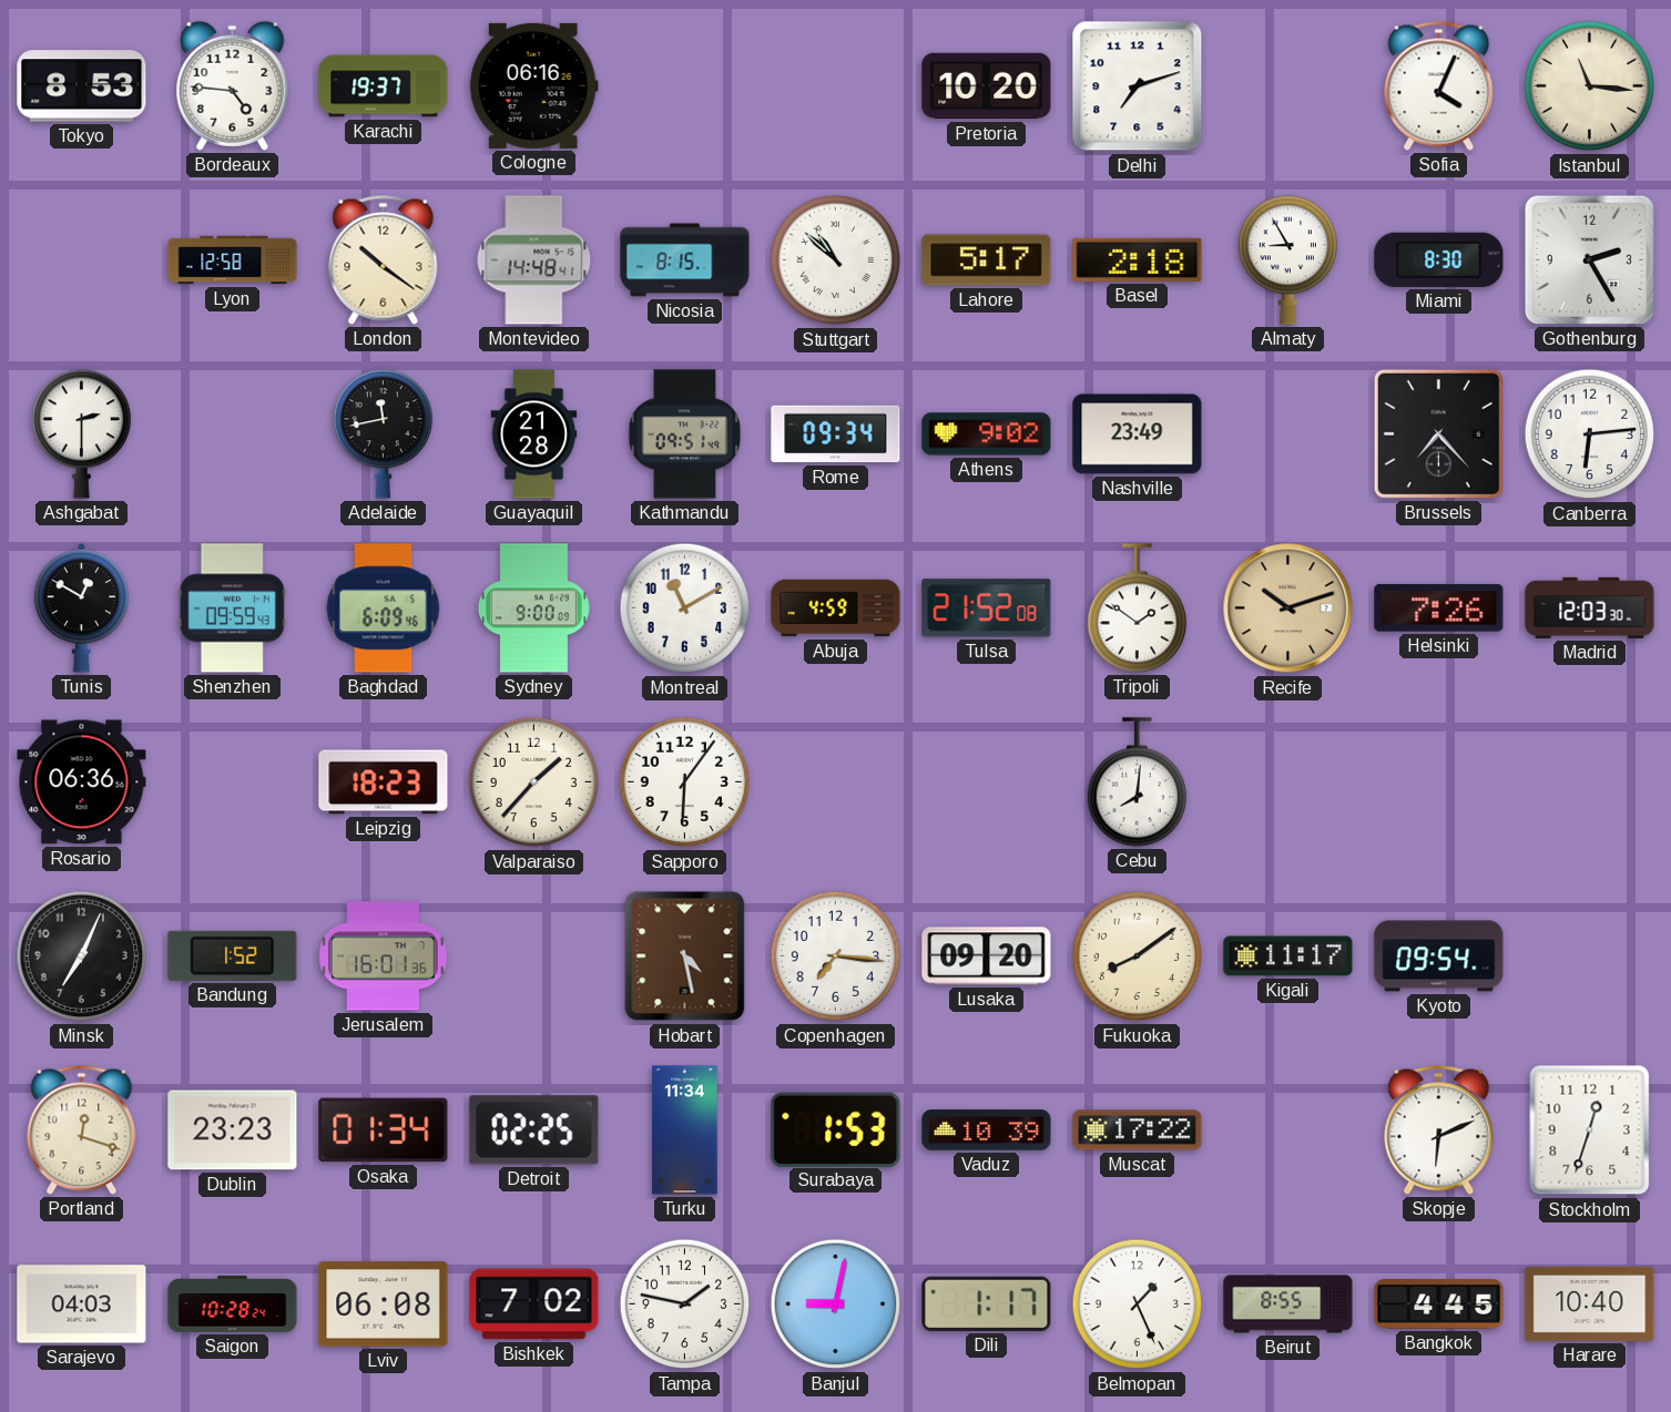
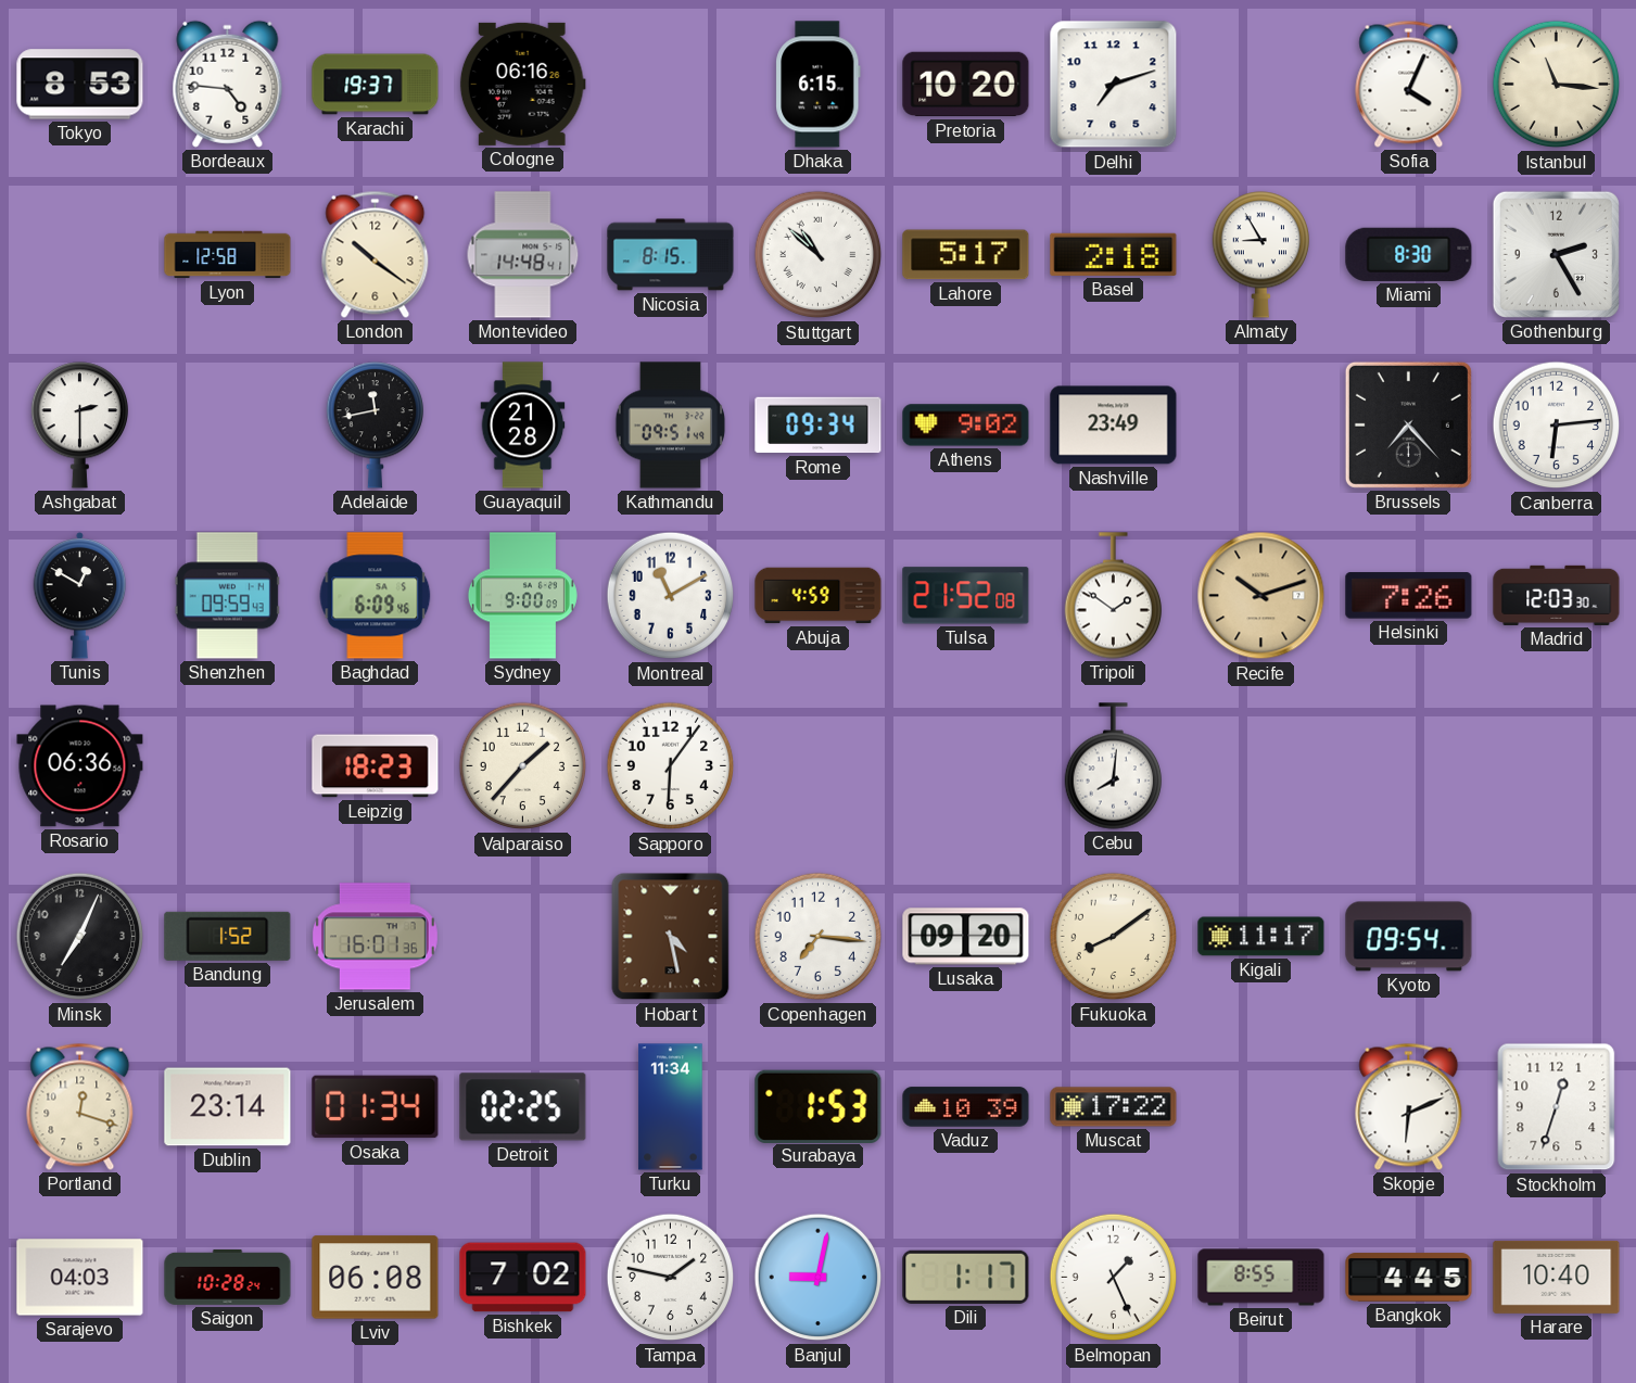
Dhaka: none -> 6:15 (819, 85)
Dublin: 23:23 -> 23:14 (228, 1107)
